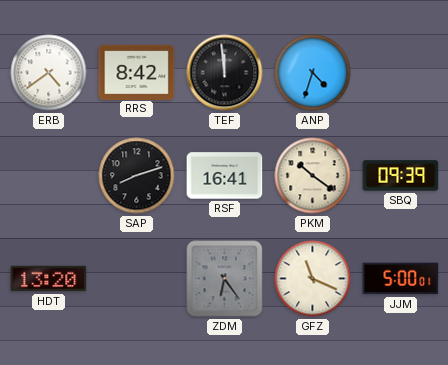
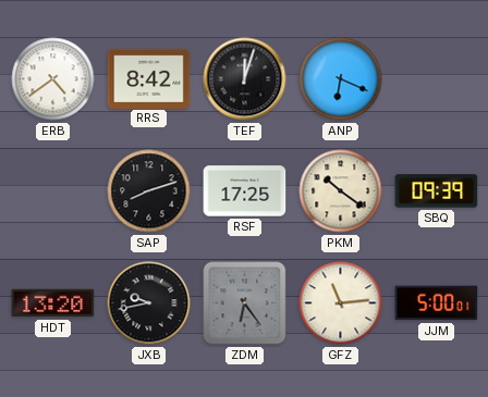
TEF: 11:59 -> 12:03 (245, 79)
ANP: 4:33 -> 6:19 (341, 79)
RSF: 16:41 -> 17:25 (245, 191)
JXB: none -> 9:43 (149, 303)
GFZ: 11:19 -> 11:14 (341, 303)
